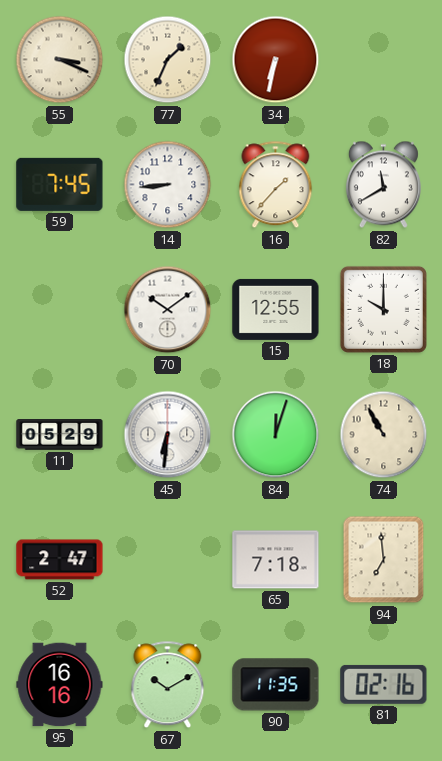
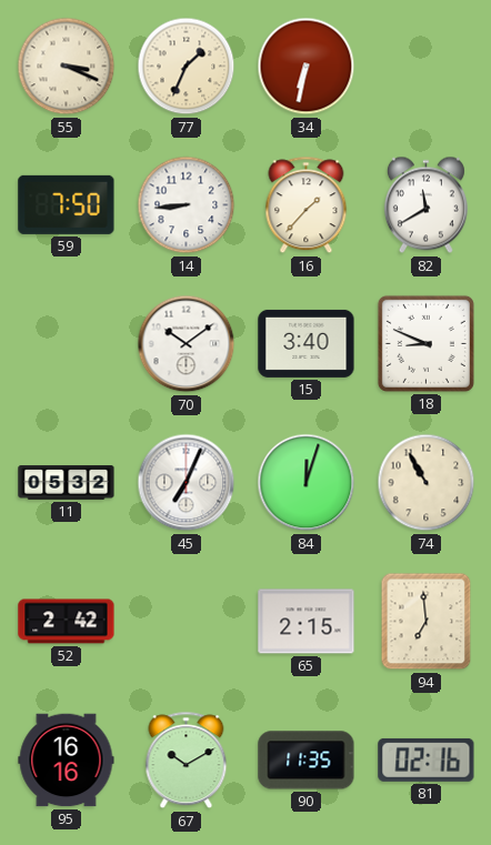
59: 7:45 -> 7:50 (67, 204)
15: 12:55 -> 3:40 (307, 343)
18: 10:00 -> 8:49 (425, 343)
11: 05:29 -> 05:32 (67, 483)
45: 6:31 -> 7:04 (187, 483)
52: 2:47 -> 2:42 (67, 622)
65: 7:18 -> 2:15 (307, 622)
